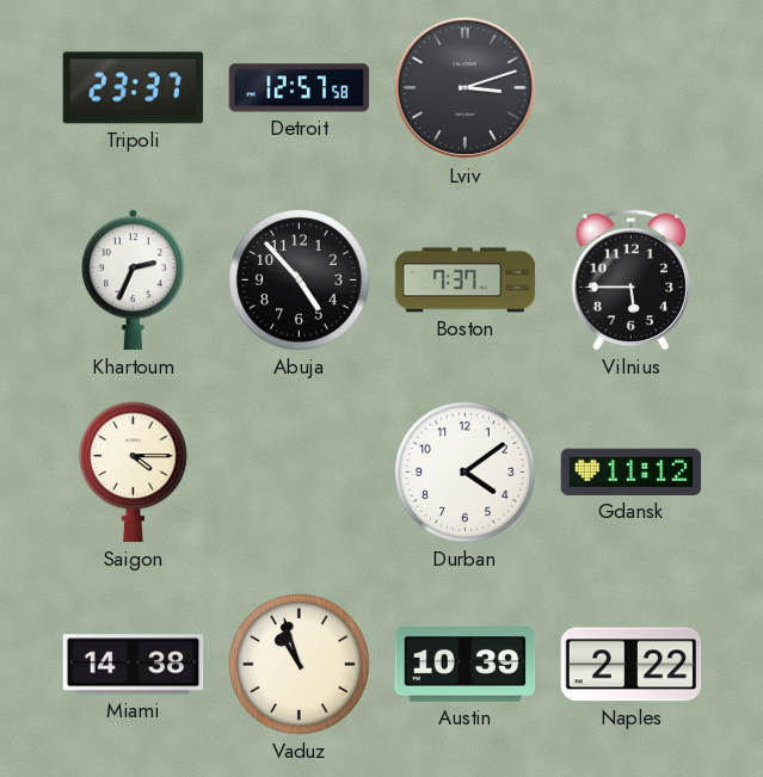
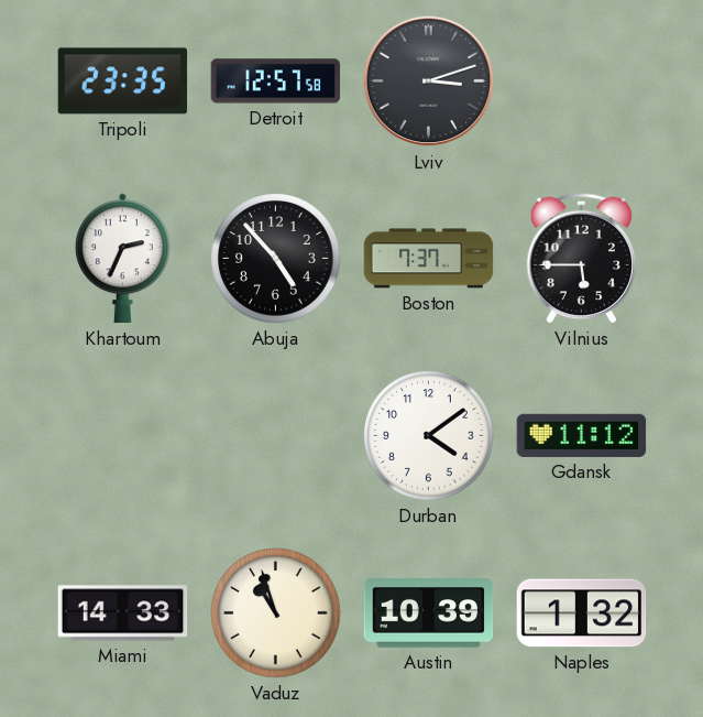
Tripoli: 23:37 -> 23:35 (123, 82)
Saigon: 4:15 -> none (134, 473)
Miami: 14:38 -> 14:33 (123, 613)
Naples: 2:22 -> 1:32 (582, 613)
